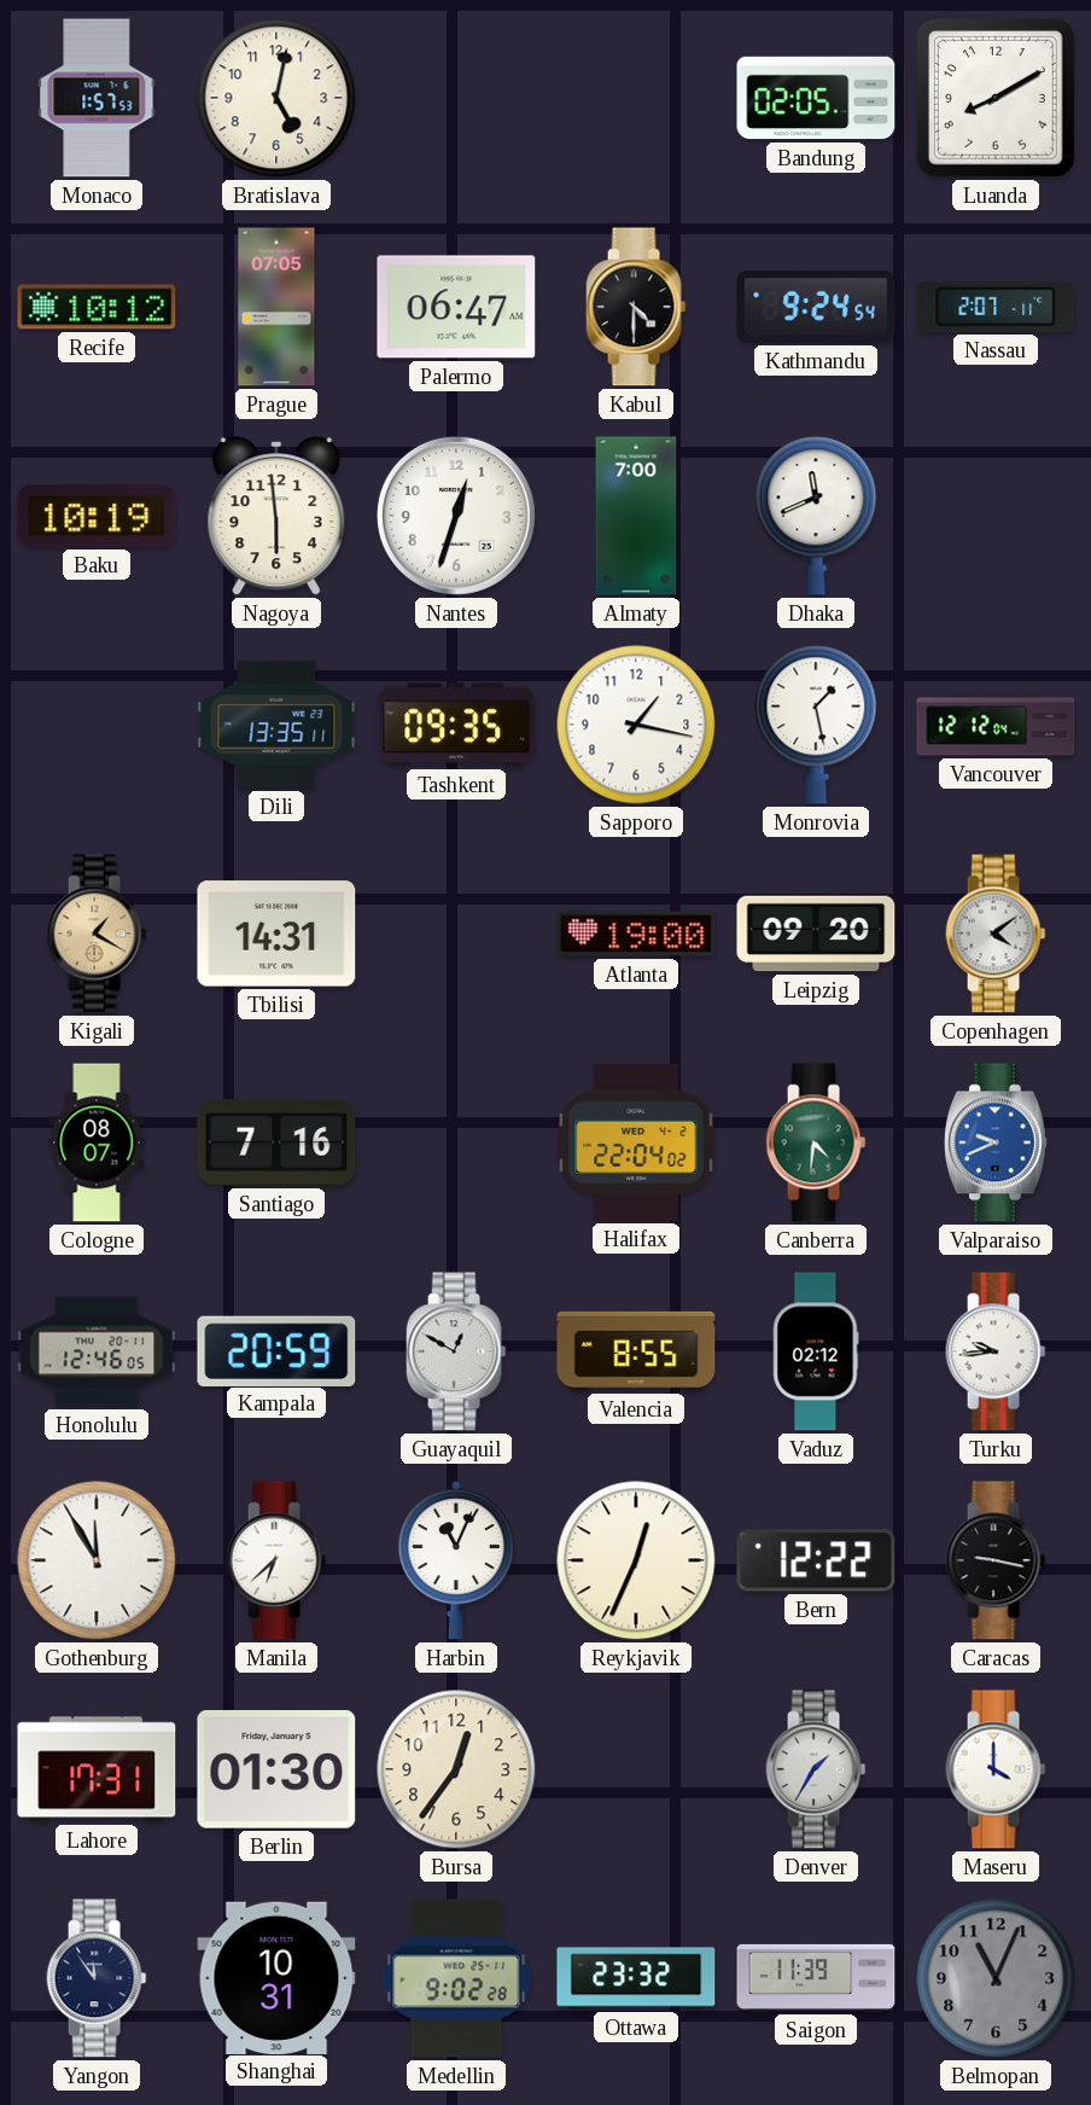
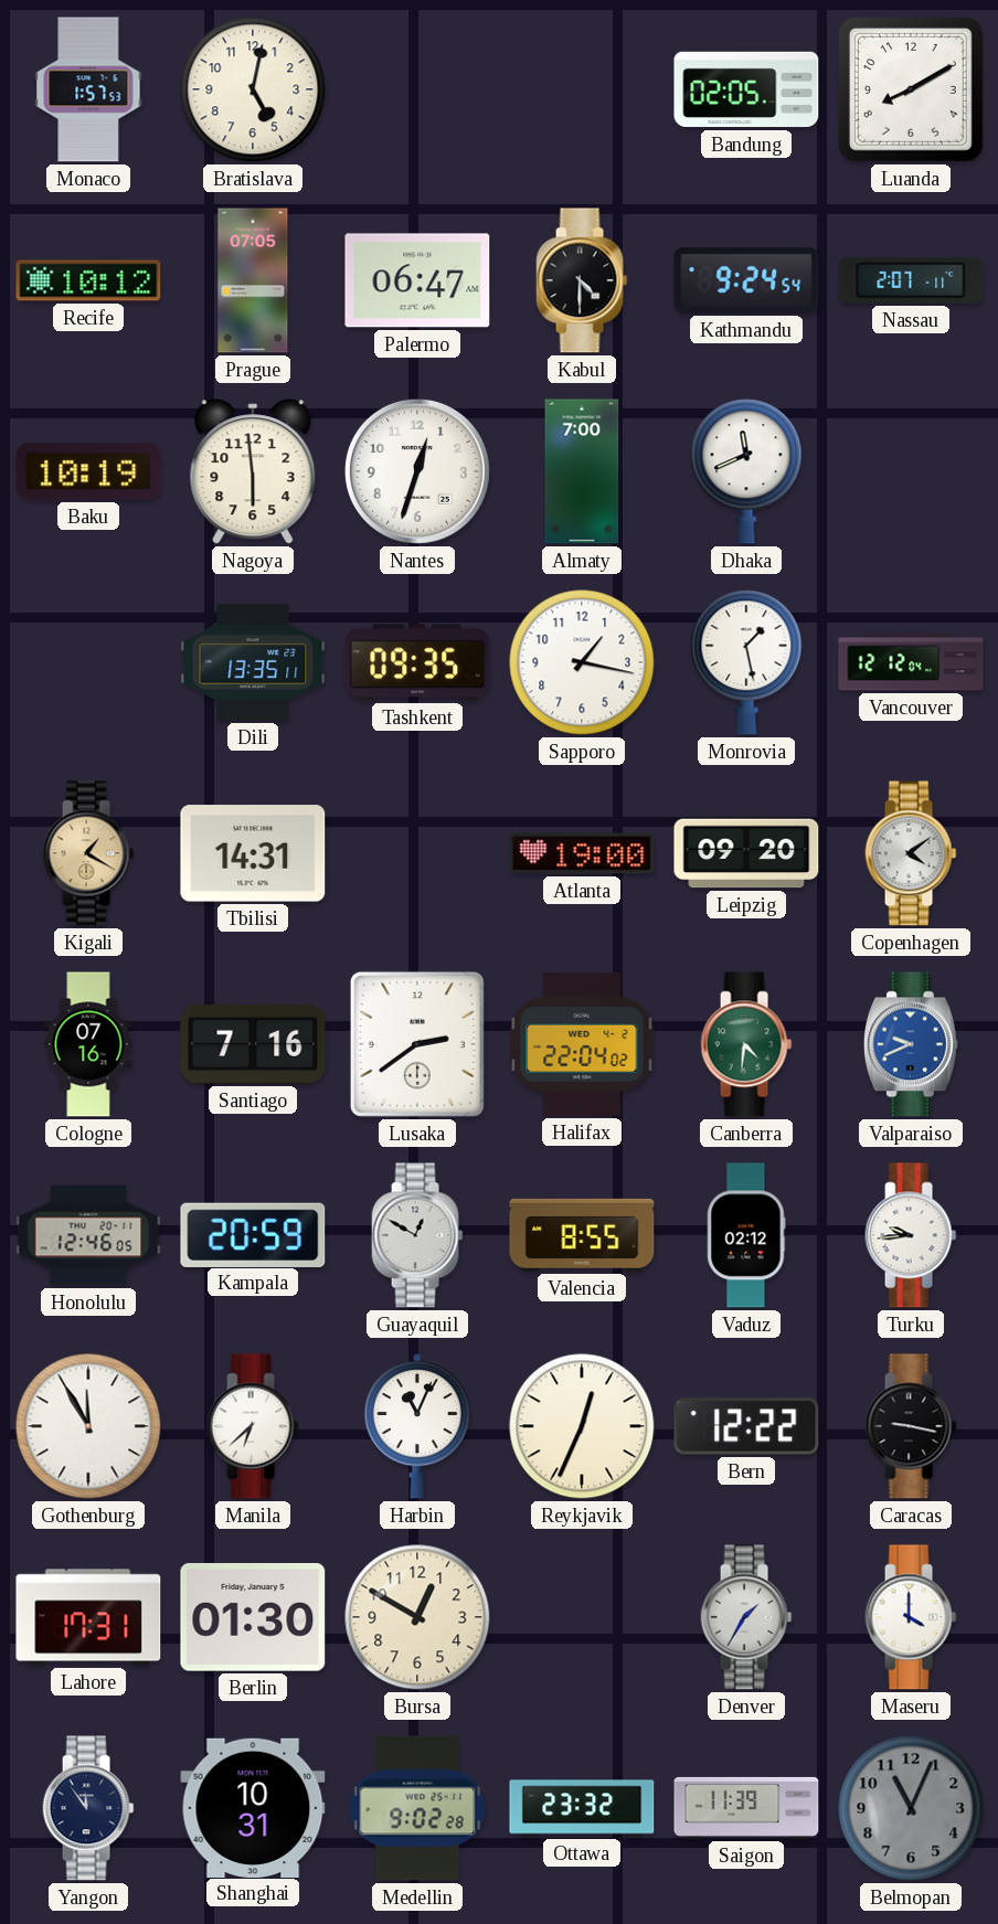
Cologne: 08:07 -> 07:16 (88, 1044)
Lusaka: none -> 2:39 (417, 1044)
Bursa: 12:36 -> 12:50 (417, 1617)
